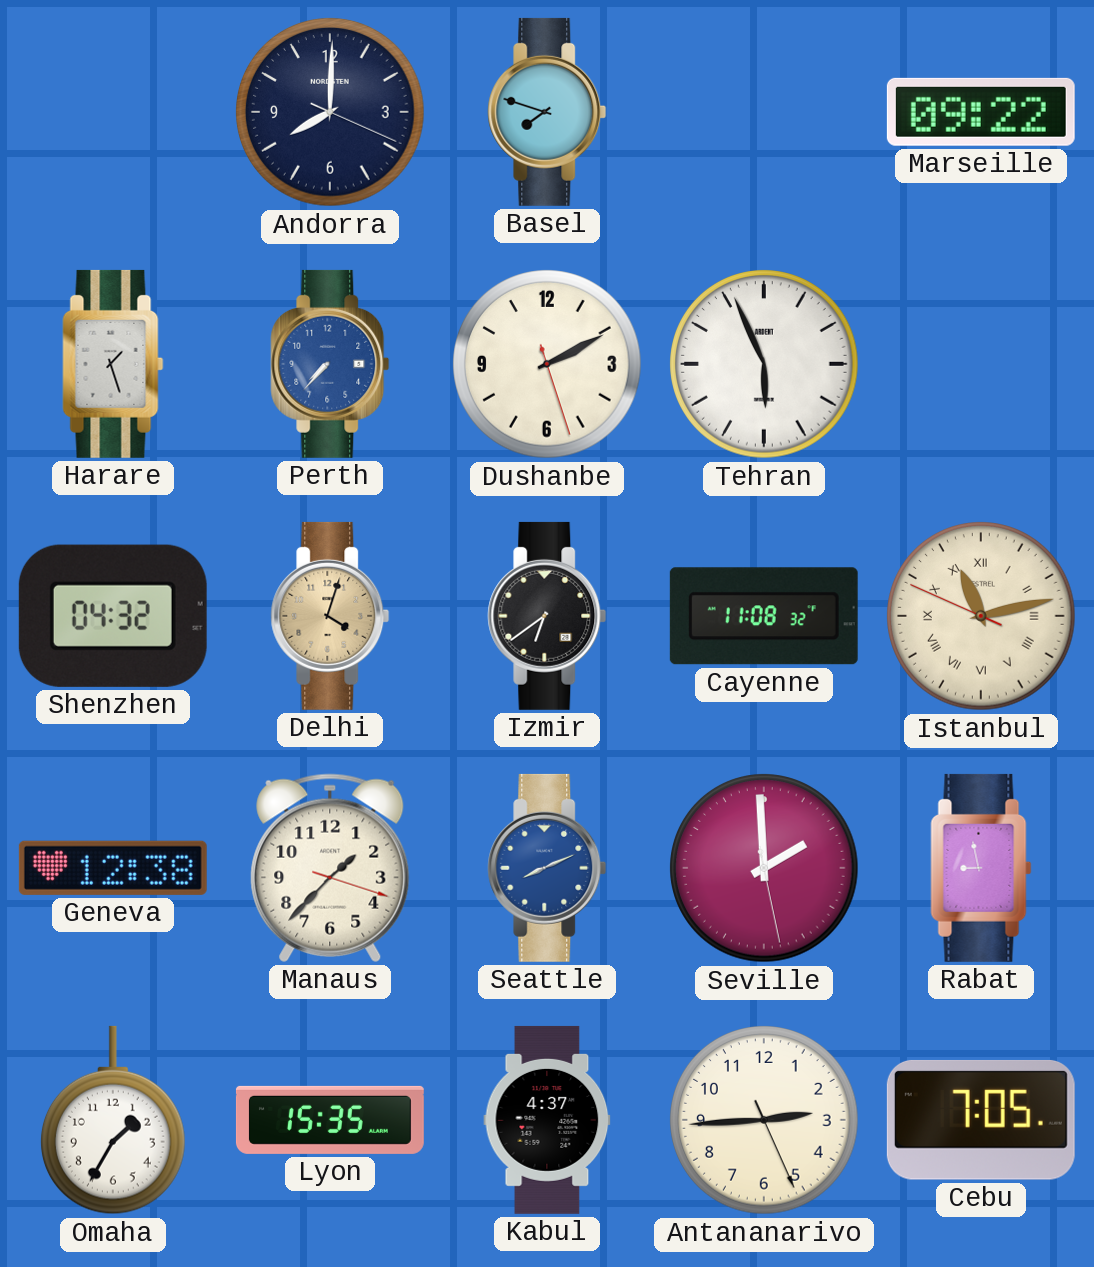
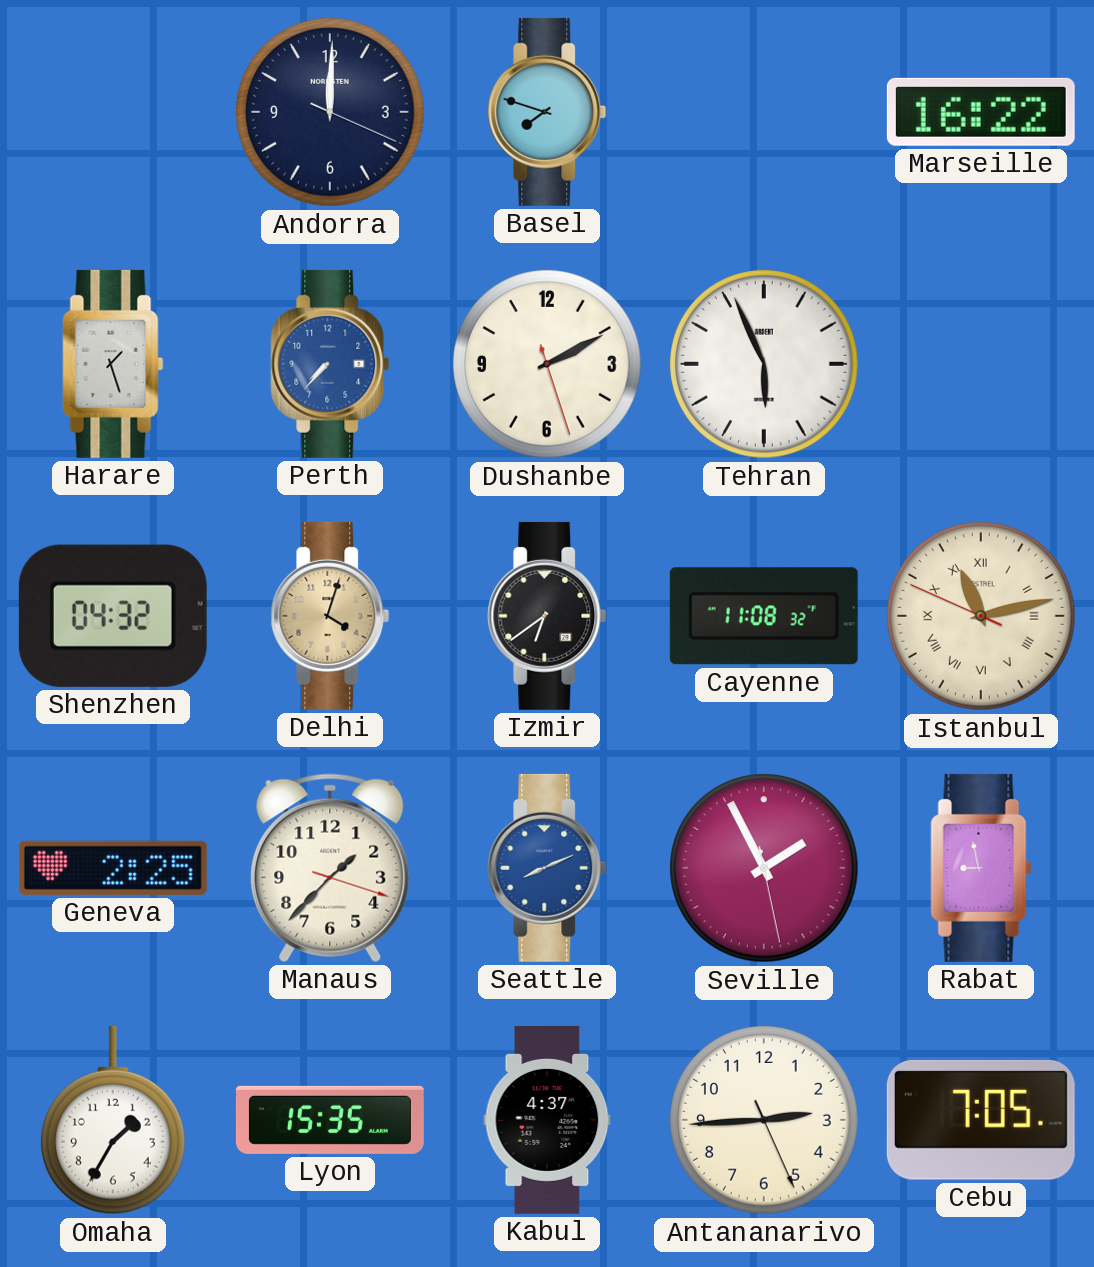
Andorra: 8:00 -> 12:00 (330, 112)
Marseille: 09:22 -> 16:22 (981, 112)
Geneva: 12:38 -> 2:25 (113, 868)
Seville: 1:59 -> 1:55 (764, 868)
